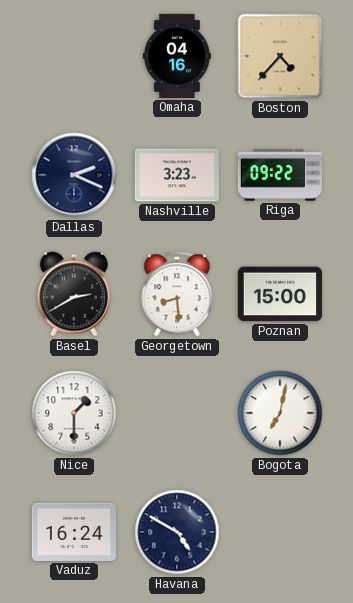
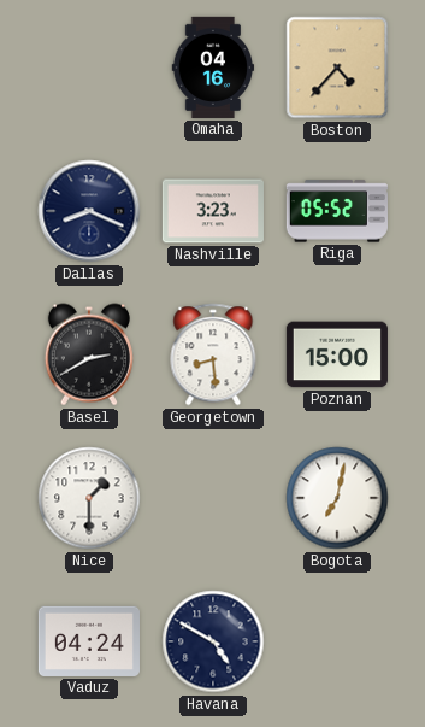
Dallas: 2:19 -> 8:19 (89, 211)
Riga: 09:22 -> 05:52 (337, 211)
Vaduz: 16:24 -> 04:24 (89, 641)
